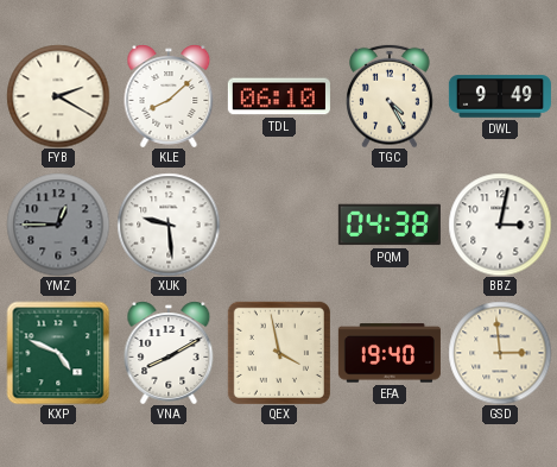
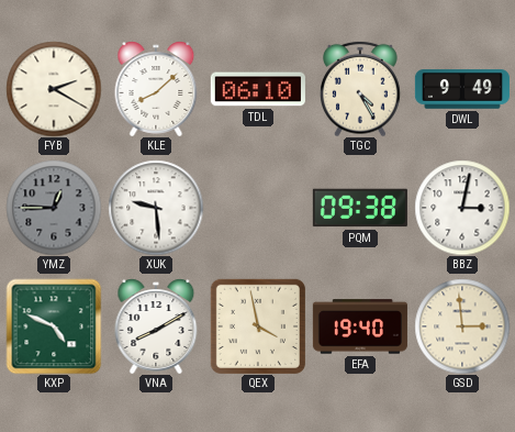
PQM: 04:38 -> 09:38 (360, 208)
